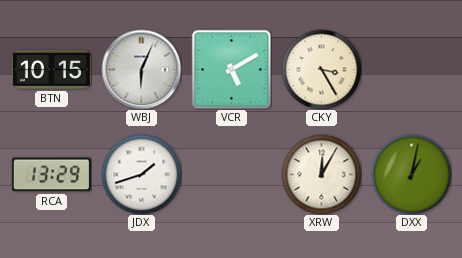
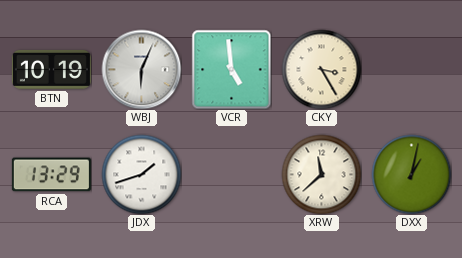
BTN: 10:15 -> 10:19 (51, 70)
VCR: 5:10 -> 4:59 (231, 69)
XRW: 12:05 -> 11:38 (321, 174)
